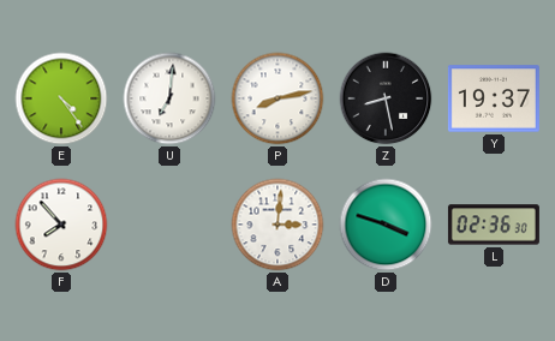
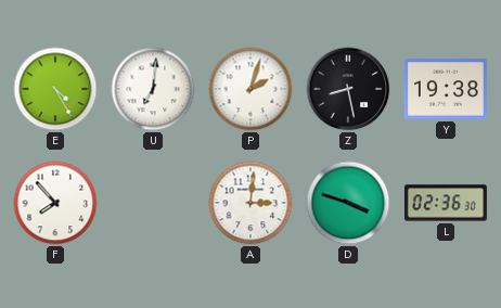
E: 4:24 -> 4:25 (55, 89)
P: 8:13 -> 2:03 (251, 89)
Y: 19:37 -> 19:38 (446, 89)
